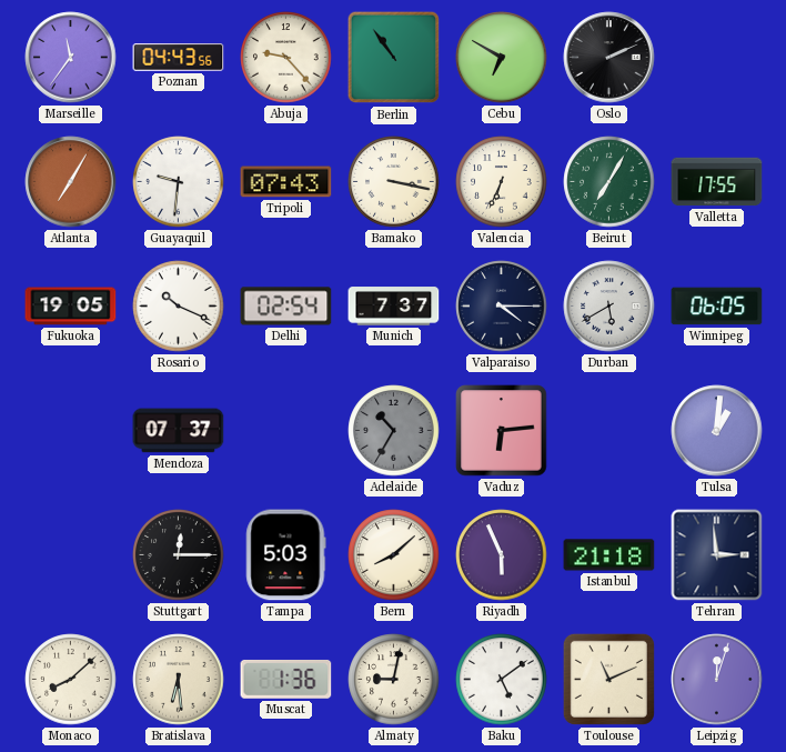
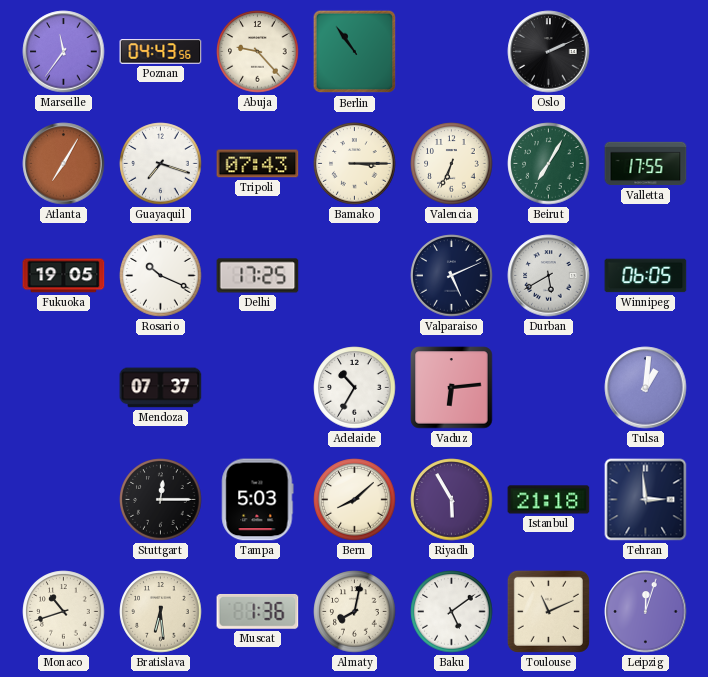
Cebu: 6:50 -> none (502, 58)
Guayaquil: 9:31 -> 7:18 (161, 164)
Bamako: 3:17 -> 3:15 (355, 164)
Delhi: 02:54 -> 17:25 (258, 276)
Munich: 7:37 -> none (394, 307)
Valparaiso: 4:15 -> 5:11 (452, 276)
Adelaide dial: grey -> white (355, 388)
Riyadh: 5:56 -> 5:55 (452, 500)
Monaco: 8:08 -> 10:42 (64, 612)
Almaty: 9:02 -> 8:02 (355, 612)
